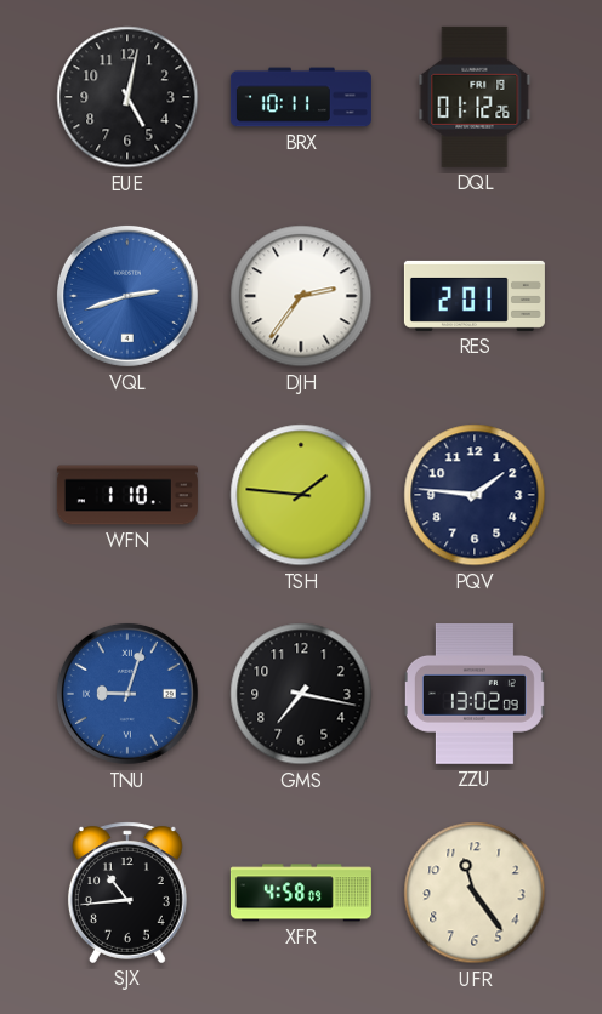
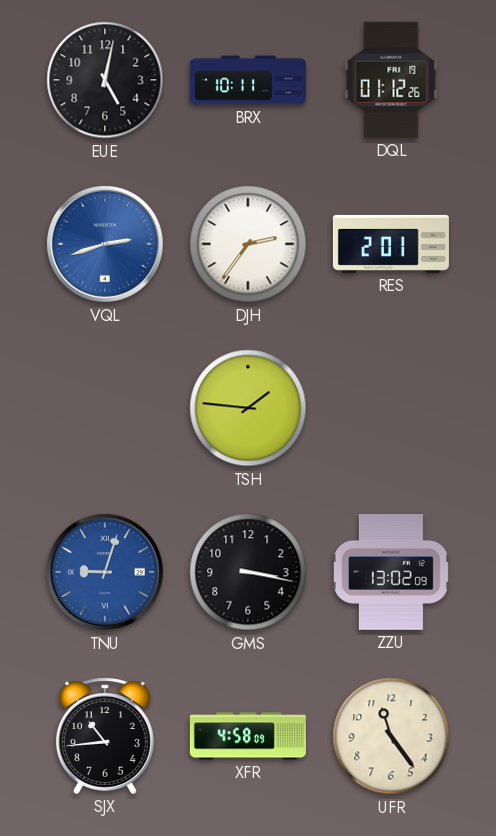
WFN: 1:10 -> none (127, 495)
PQV: 1:46 -> none (475, 495)
GMS: 7:17 -> 3:17 (248, 572)
